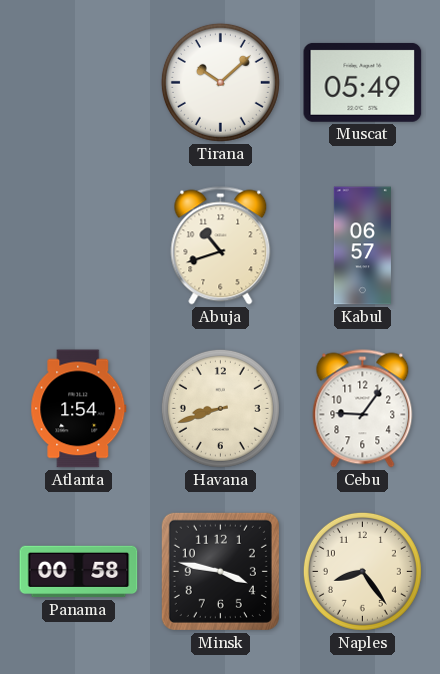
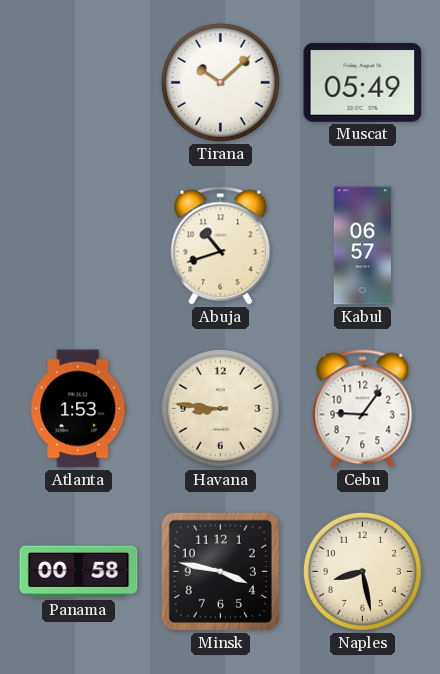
Atlanta: 1:54 -> 1:53 (79, 409)
Havana: 8:42 -> 8:46 (220, 408)
Naples: 8:24 -> 8:28 (362, 571)
